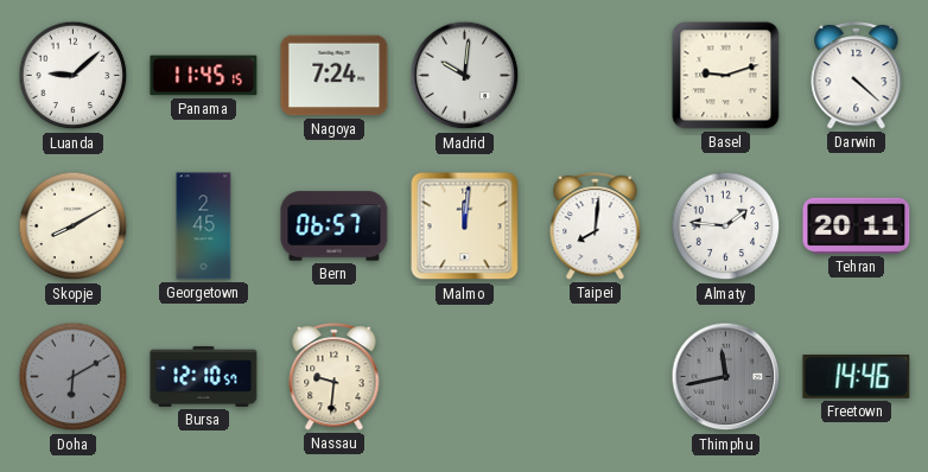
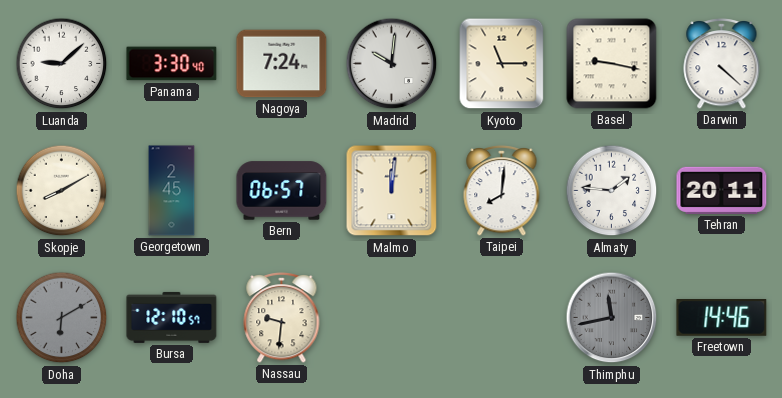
Panama: 11:45 -> 3:30 (172, 64)
Kyoto: none -> 11:15 (502, 64)
Basel: 9:12 -> 9:17 (612, 64)
